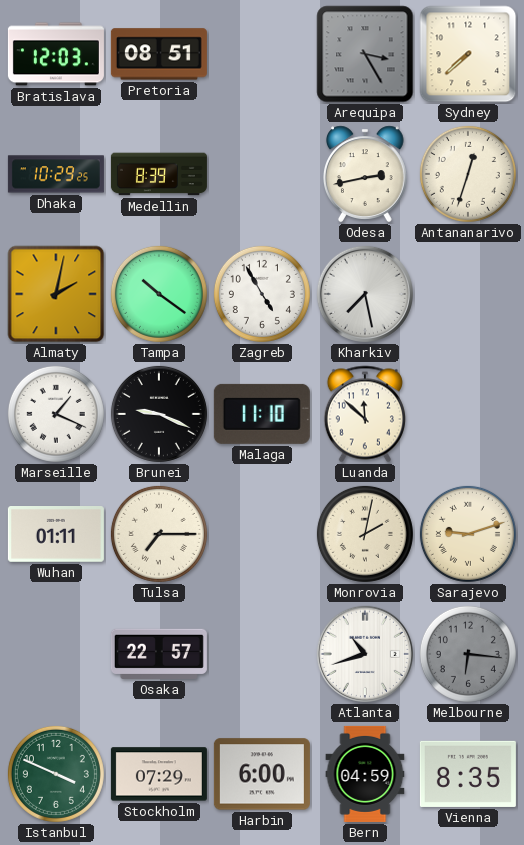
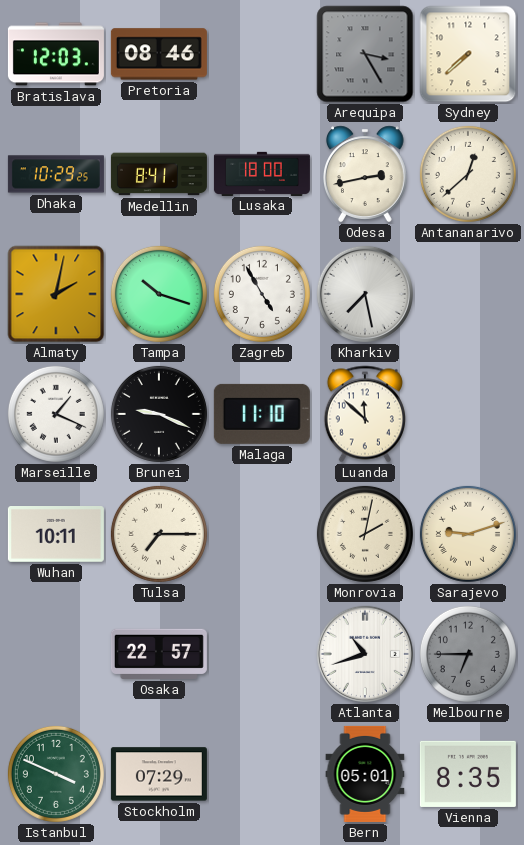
Pretoria: 08:51 -> 08:46 (159, 54)
Medellin: 8:39 -> 8:41 (159, 174)
Lusaka: none -> 18:00 (262, 173)
Antananarivo: 12:33 -> 12:38 (468, 174)
Tampa: 10:21 -> 10:18 (159, 294)
Wuhan: 01:11 -> 10:11 (56, 535)
Melbourne: 6:16 -> 6:45 (468, 654)
Harbin: 6:00 -> none (262, 774)
Bern: 04:59 -> 05:01 (365, 774)
